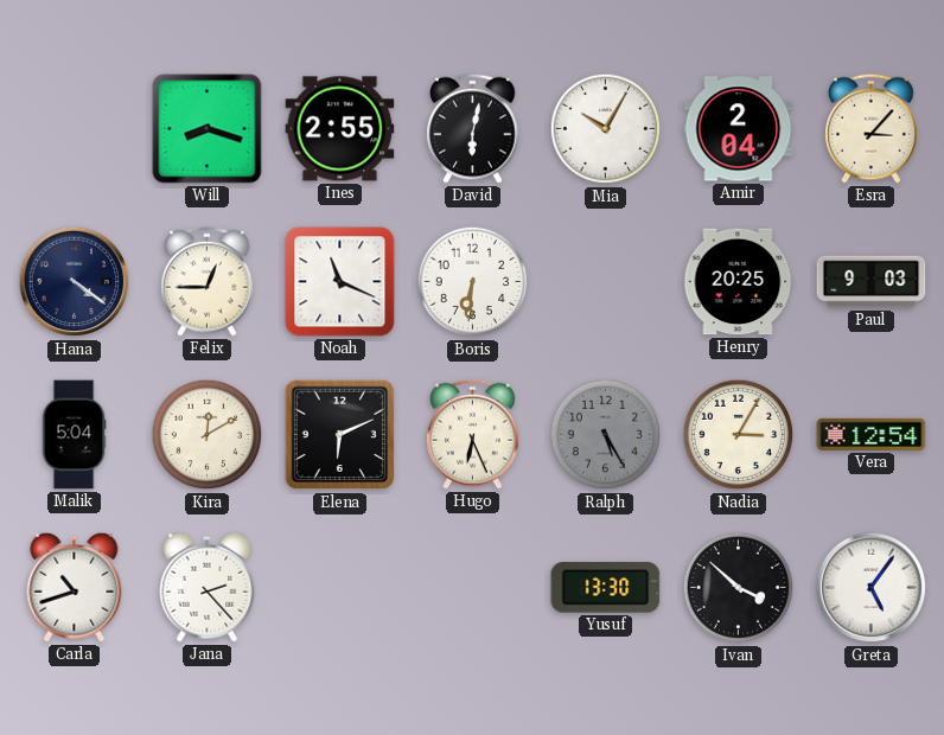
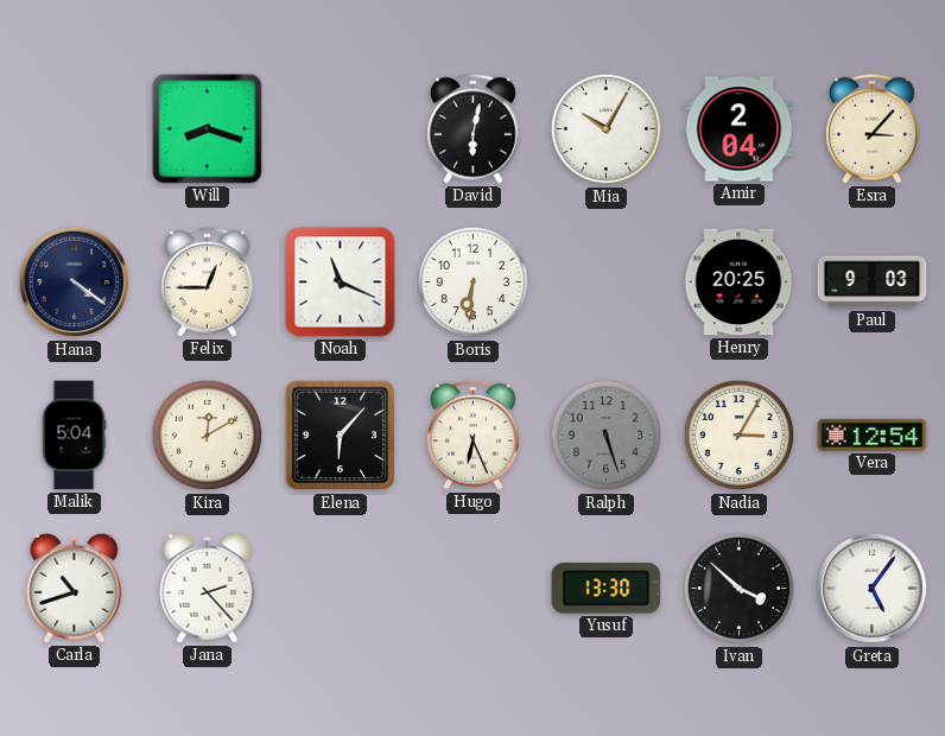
Ines: 2:55 -> none (340, 129)
Elena: 6:11 -> 6:07 (341, 436)
Ralph: 5:25 -> 5:27 (607, 436)
